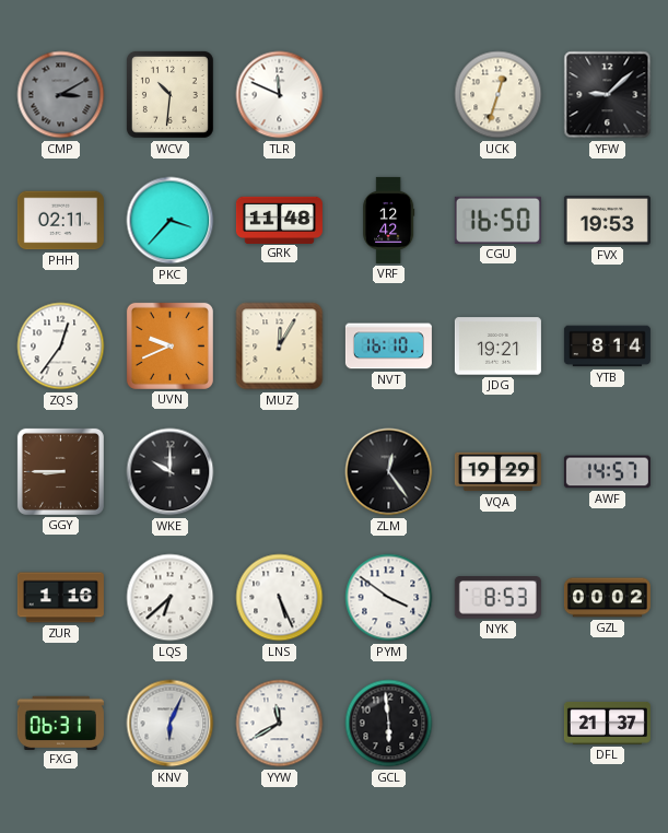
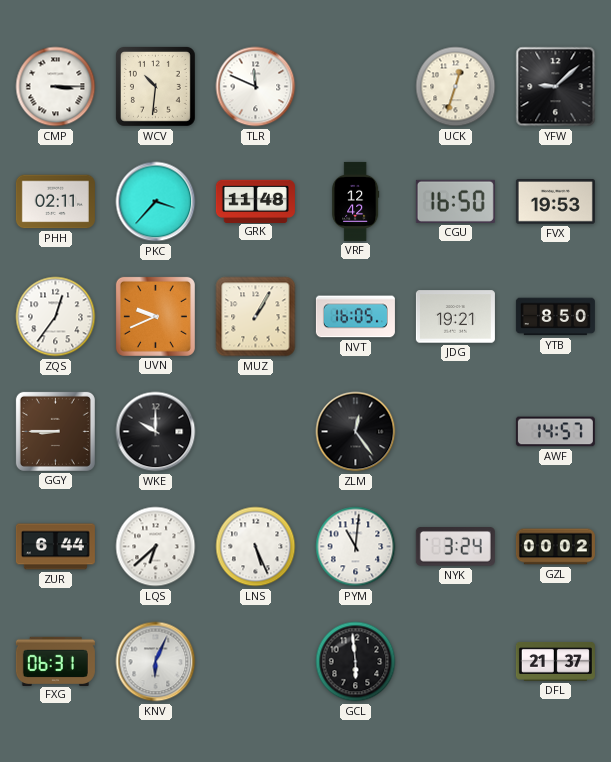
CMP: 3:10 -> 3:15 (56, 87)
CMP dial: grey -> white (56, 87)
MUZ: 12:05 -> 1:05 (256, 317)
NVT: 16:10 -> 16:05 (355, 317)
YTB: 8:14 -> 8:50 (555, 317)
VQA: 19:29 -> none (497, 472)
ZUR: 1:16 -> 6:44 (55, 547)
PYM: 3:51 -> 11:01 (356, 547)
NYK: 8:53 -> 3:24 (455, 547)
YYW: 11:40 -> none (280, 724)
